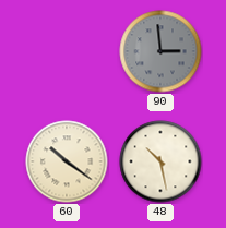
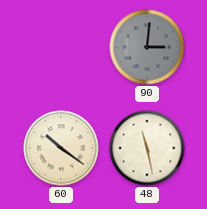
90: 2:59 -> 3:01 (147, 47)
48: 10:28 -> 11:28 (147, 148)
